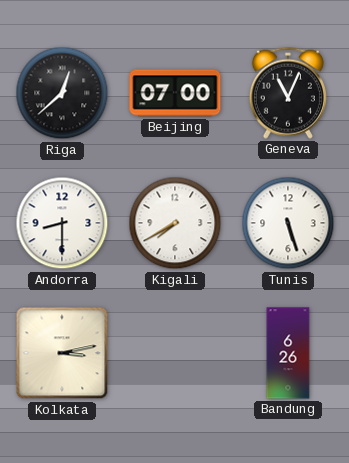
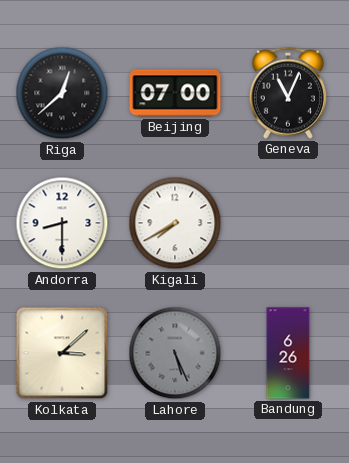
Tunis: 5:27 -> none (288, 223)
Kolkata: 3:13 -> 3:08 (62, 353)
Lahore: none -> 5:26 (175, 353)
